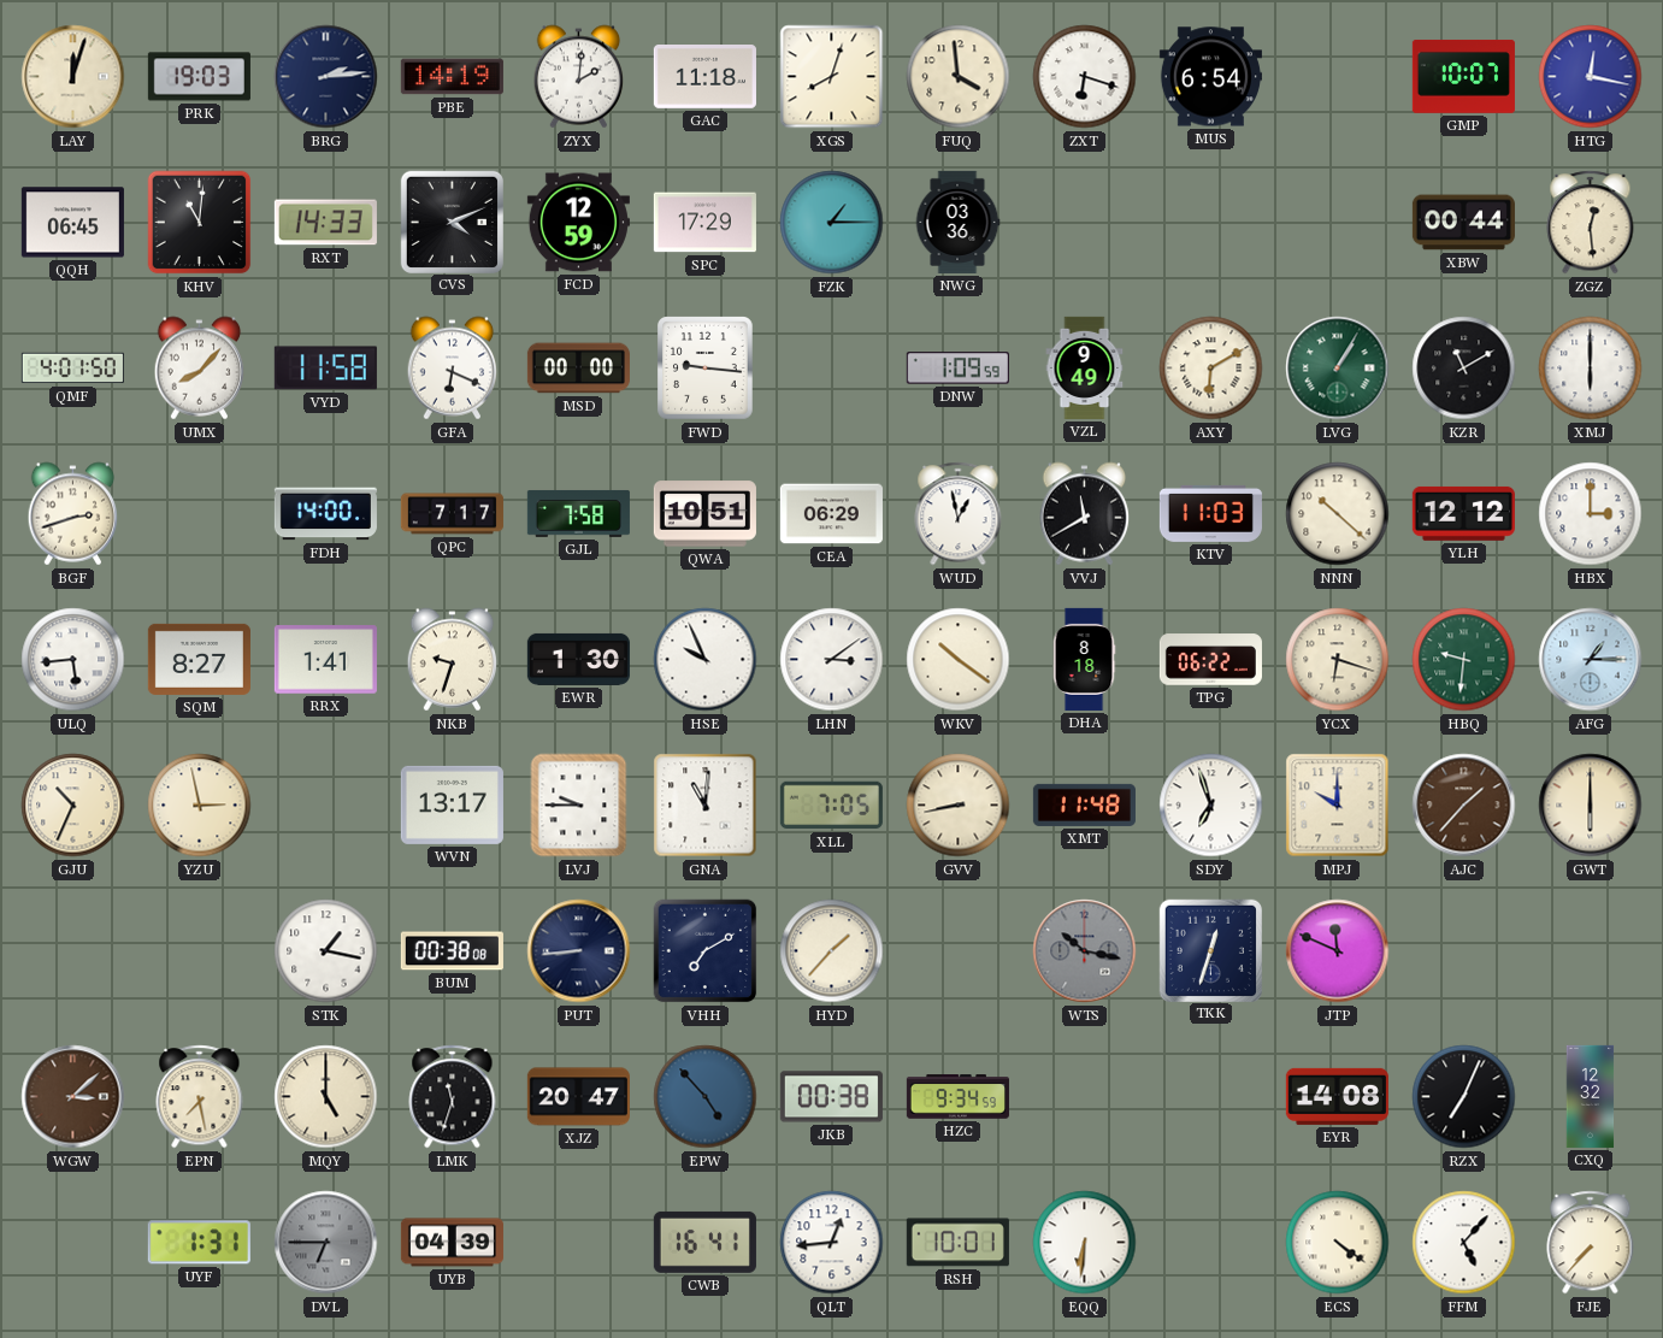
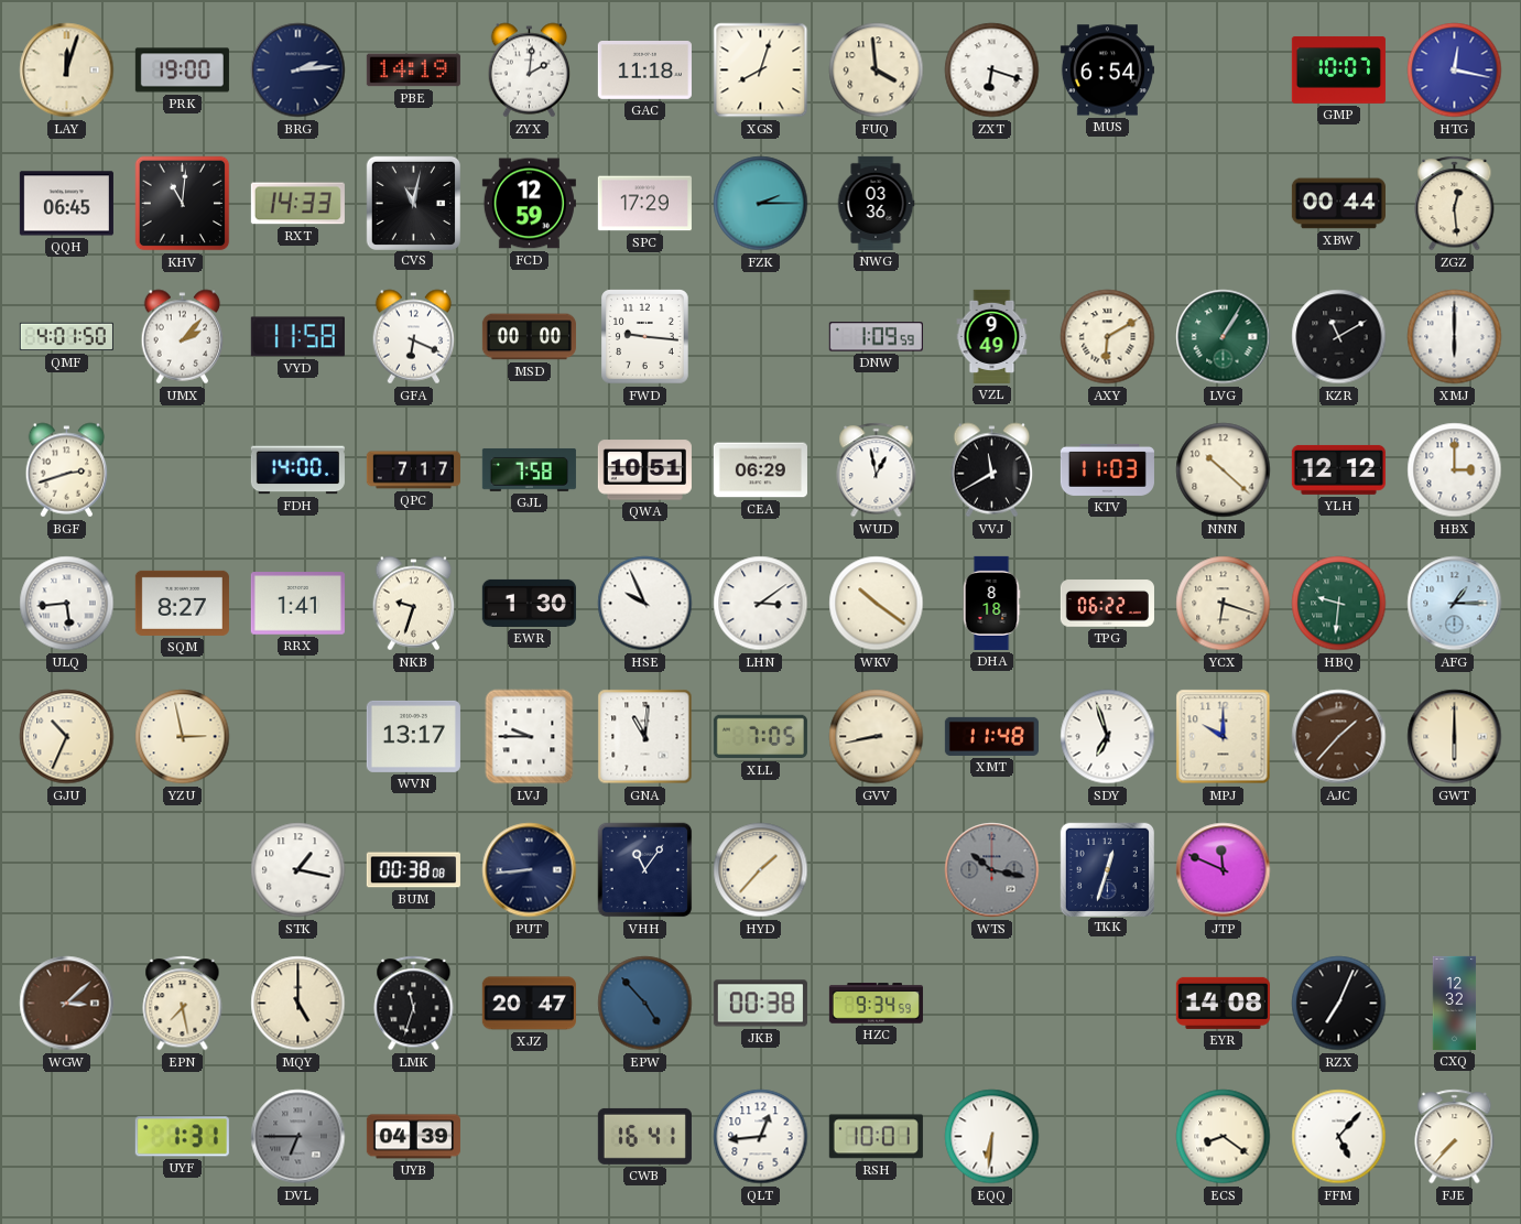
PRK: 19:03 -> 19:00 (182, 71)
CVS: 4:11 -> 11:02 (413, 203)
FZK: 1:15 -> 2:15 (761, 204)
UMX: 8:07 -> 2:07 (183, 337)
VHH: 7:10 -> 11:06 (645, 870)
ECS: 4:21 -> 8:21 (1224, 1137)
